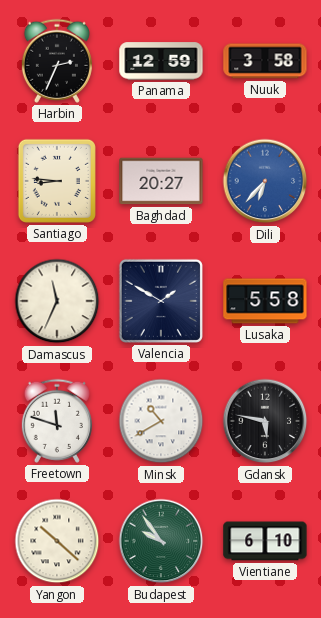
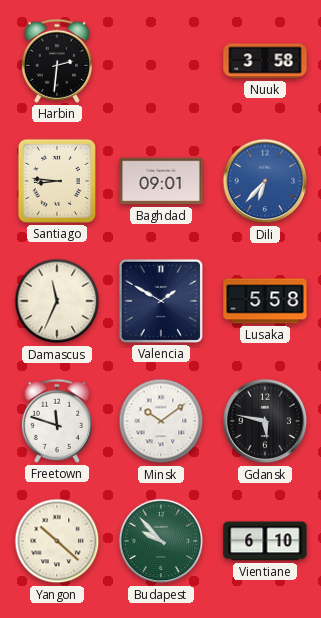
Harbin: 2:34 -> 2:31 (57, 61)
Panama: 12:59 -> none (161, 61)
Baghdad: 20:27 -> 09:01 (161, 181)
Minsk: 10:40 -> 10:09 (161, 421)
Budapest: 9:54 -> 9:53 (161, 541)
